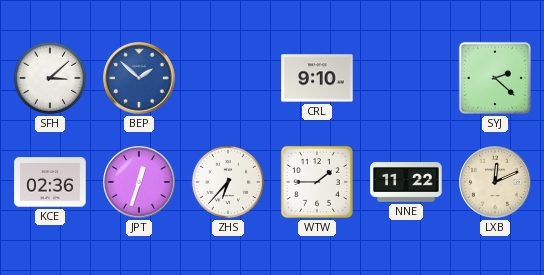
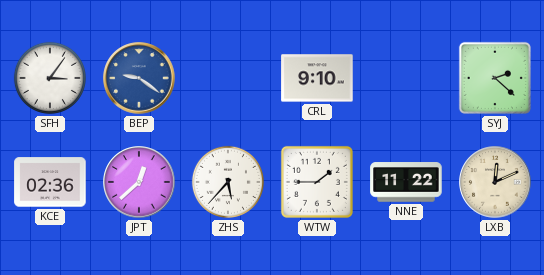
SFH: 3:08 -> 3:06 (50, 78)
BEP: 1:52 -> 9:21 (139, 78)
JPT: 12:33 -> 12:38 (139, 182)
ZHS: 6:37 -> 5:37 (228, 182)
